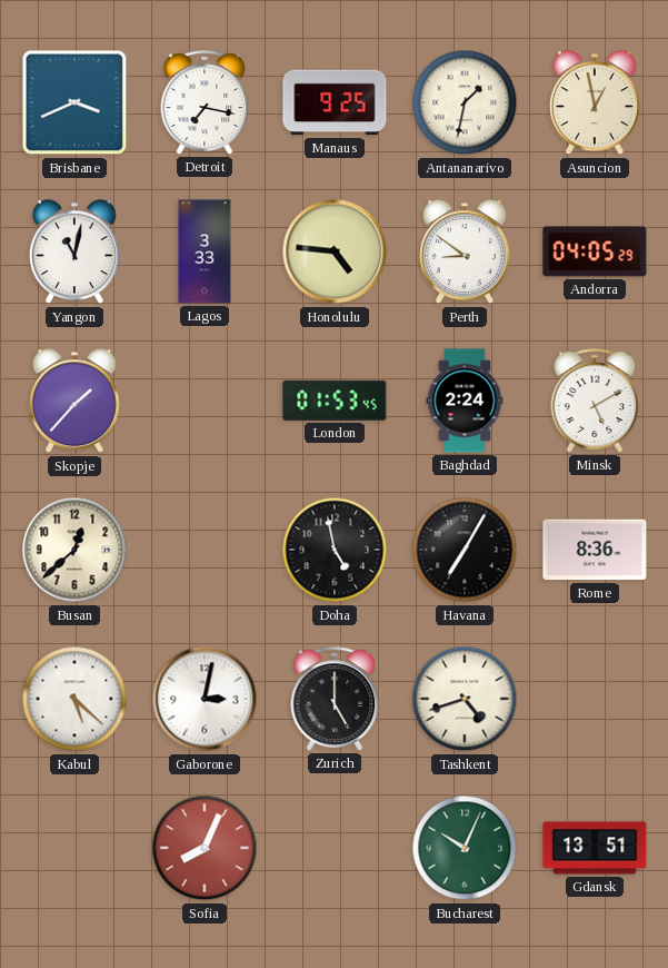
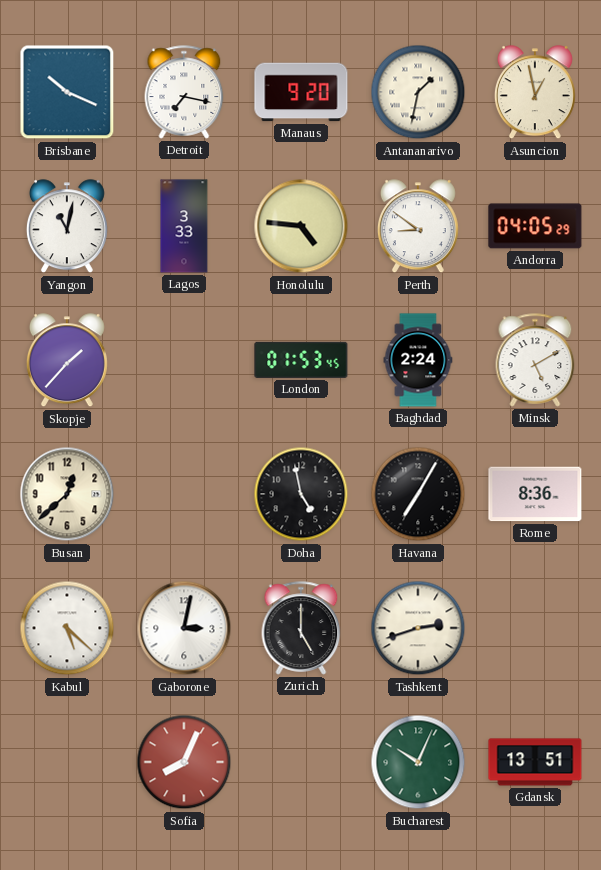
Brisbane: 3:41 -> 10:19 (67, 92)
Manaus: 9:25 -> 9:20 (301, 92)
Tashkent: 4:42 -> 2:42 (418, 628)
